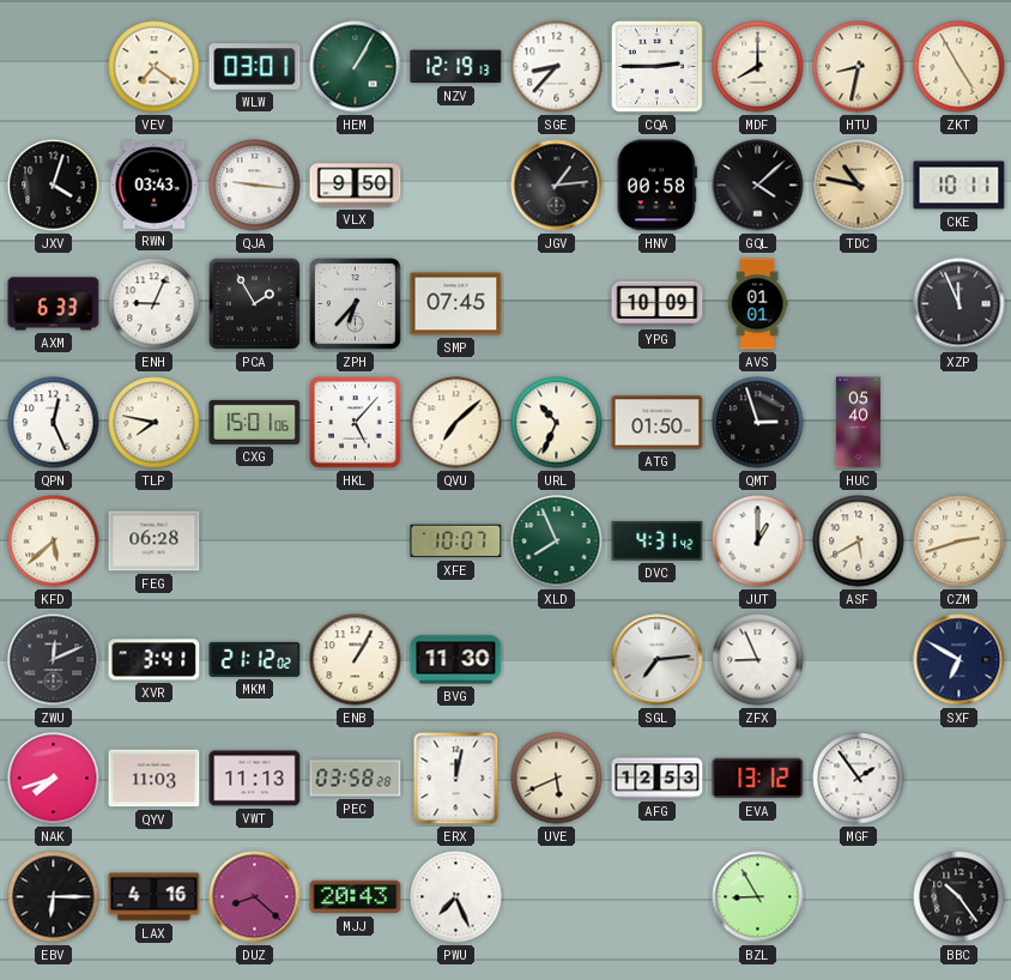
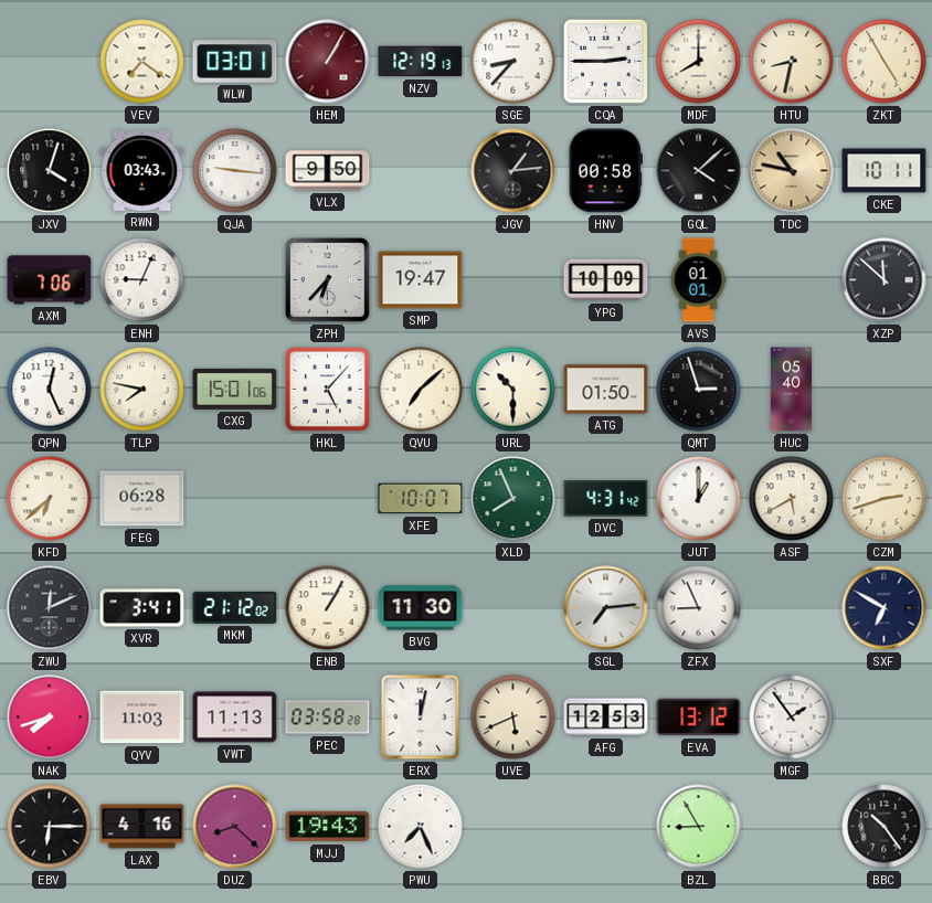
HEM dial: green -> burgundy (328, 62)
AXM: 6:33 -> 7:06 (50, 280)
PCA: 1:55 -> none (254, 303)
SMP: 07:45 -> 19:47 (421, 280)
XZP: 11:56 -> 11:52 (885, 280)
URL: 10:34 -> 10:30 (513, 390)
KFD: 5:38 -> 6:38 (50, 499)
MJJ: 20:43 -> 19:43 (328, 827)
